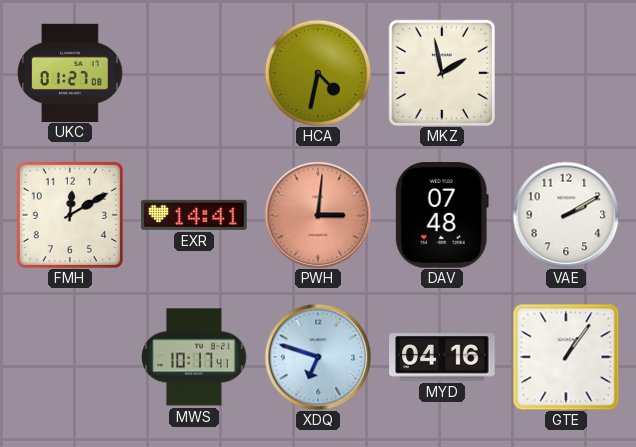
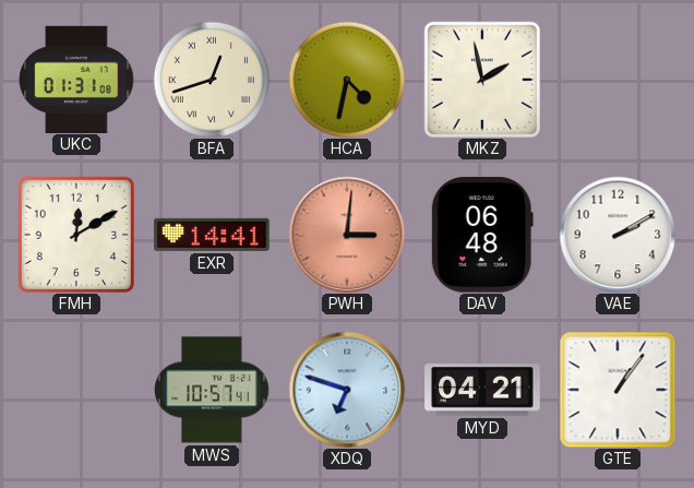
UKC: 01:27 -> 01:31 (76, 79)
BFA: none -> 12:42 (211, 79)
DAV: 07:48 -> 06:48 (482, 235)
MWS: 10:17 -> 10:57 (213, 390)
MYD: 04:16 -> 04:21 (482, 390)
